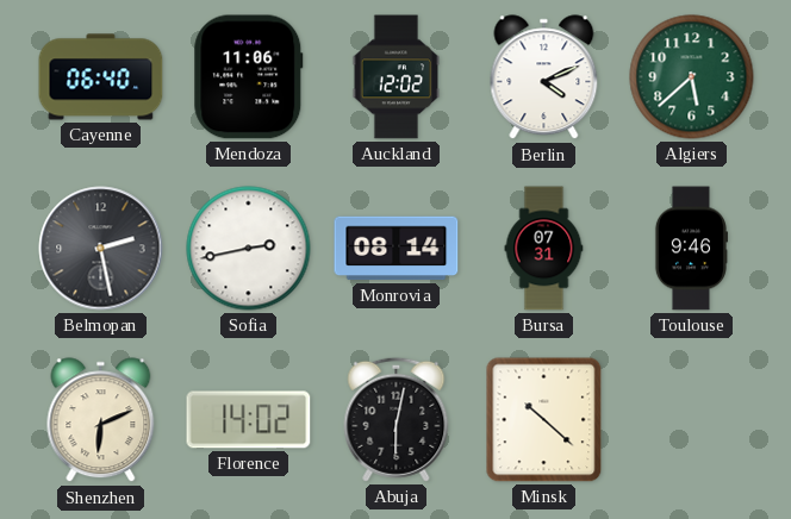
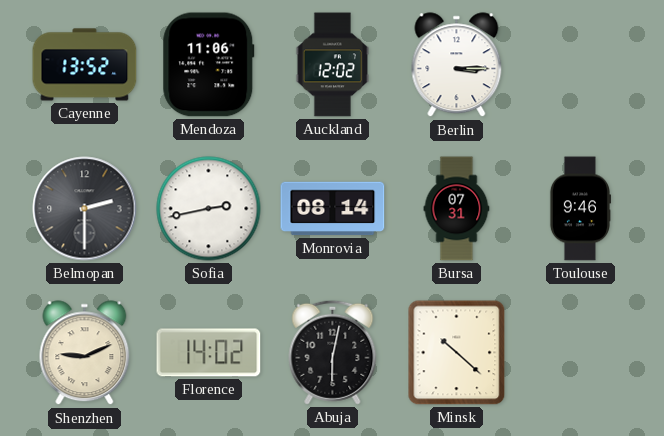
Cayenne: 06:40 -> 13:52 (85, 65)
Berlin: 4:11 -> 3:15 (457, 65)
Algiers: 5:38 -> none (692, 77)
Belmopan: 2:28 -> 2:30 (85, 209)
Shenzhen: 6:11 -> 9:11 (85, 353)
